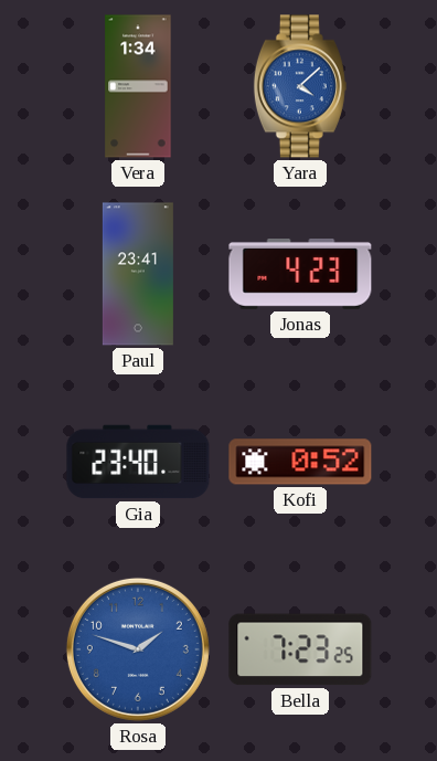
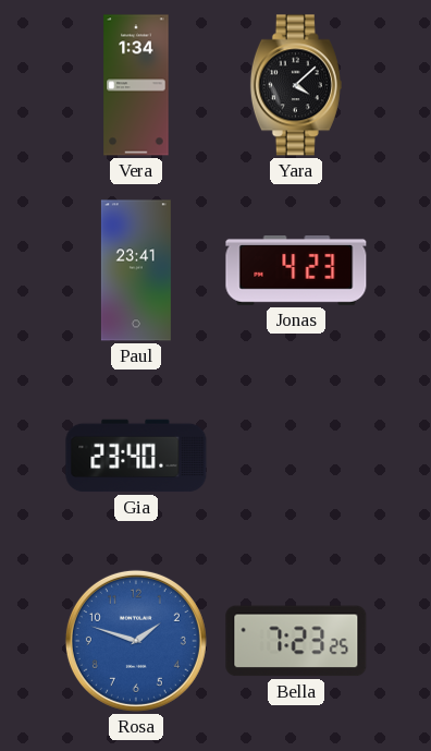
Yara dial: blue -> black (296, 85)
Kofi: 0:52 -> none (300, 462)
